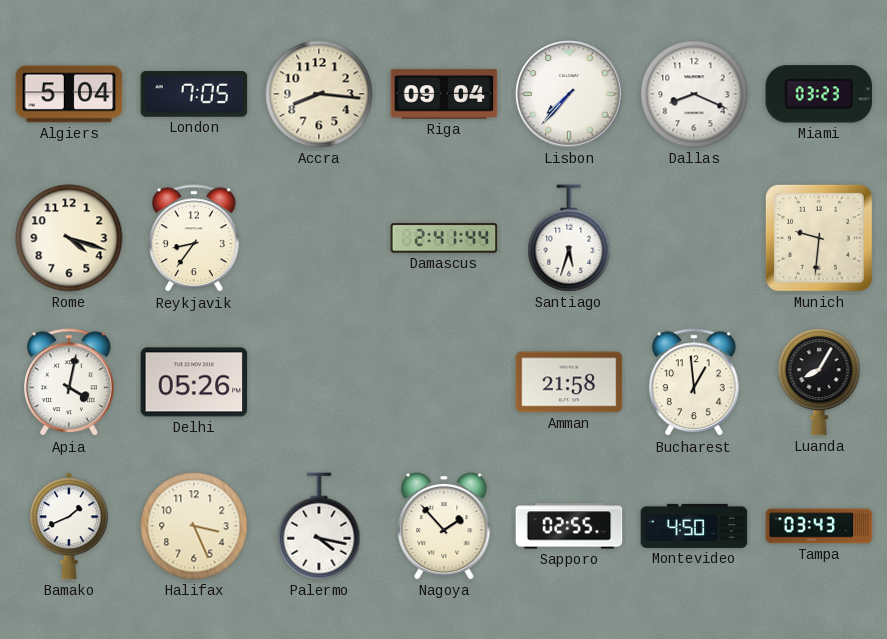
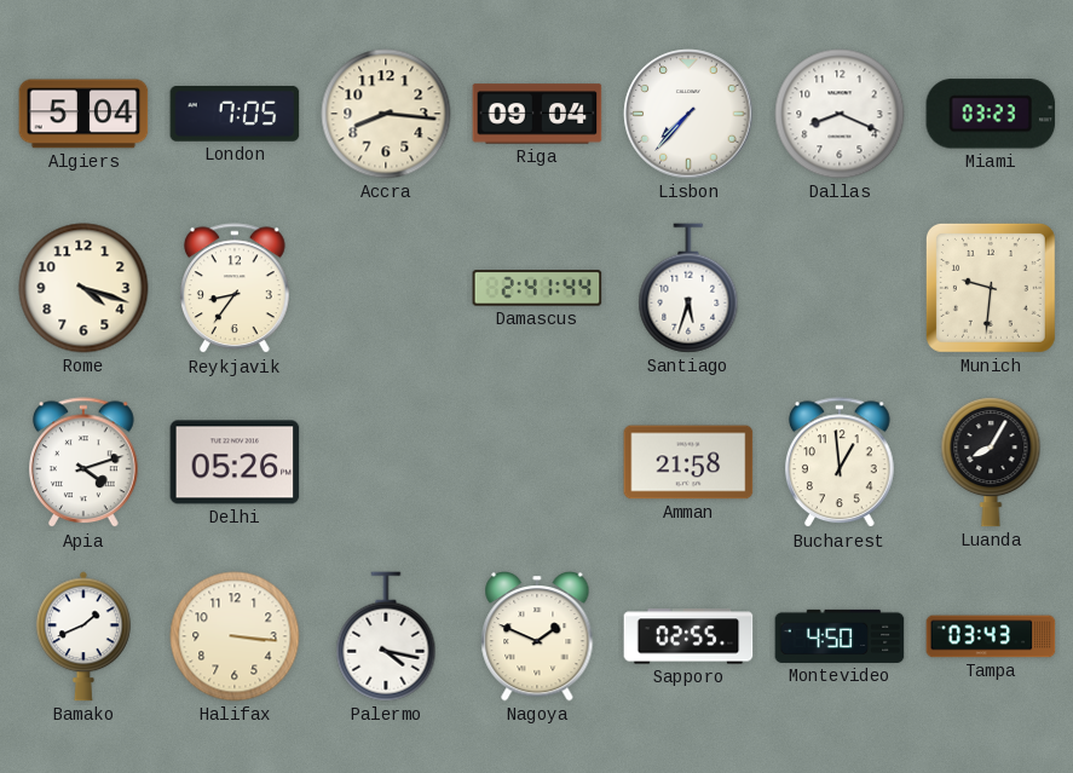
Apia: 4:02 -> 4:12 (85, 463)
Halifax: 3:26 -> 3:16 (235, 636)
Nagoya: 1:53 -> 1:49 (537, 636)
